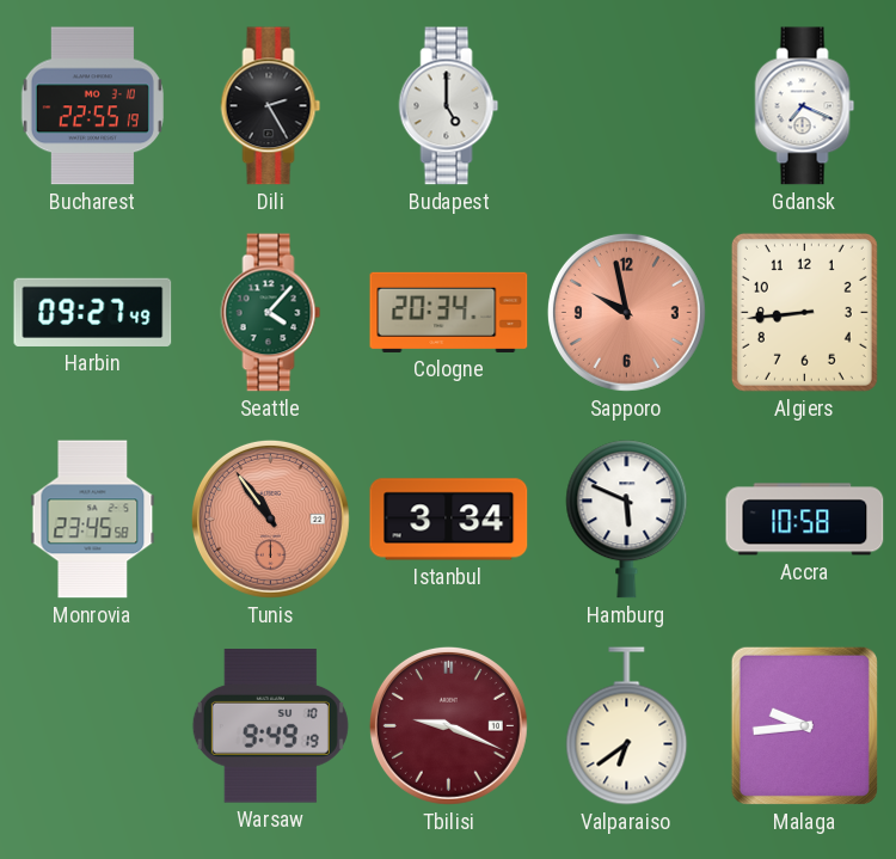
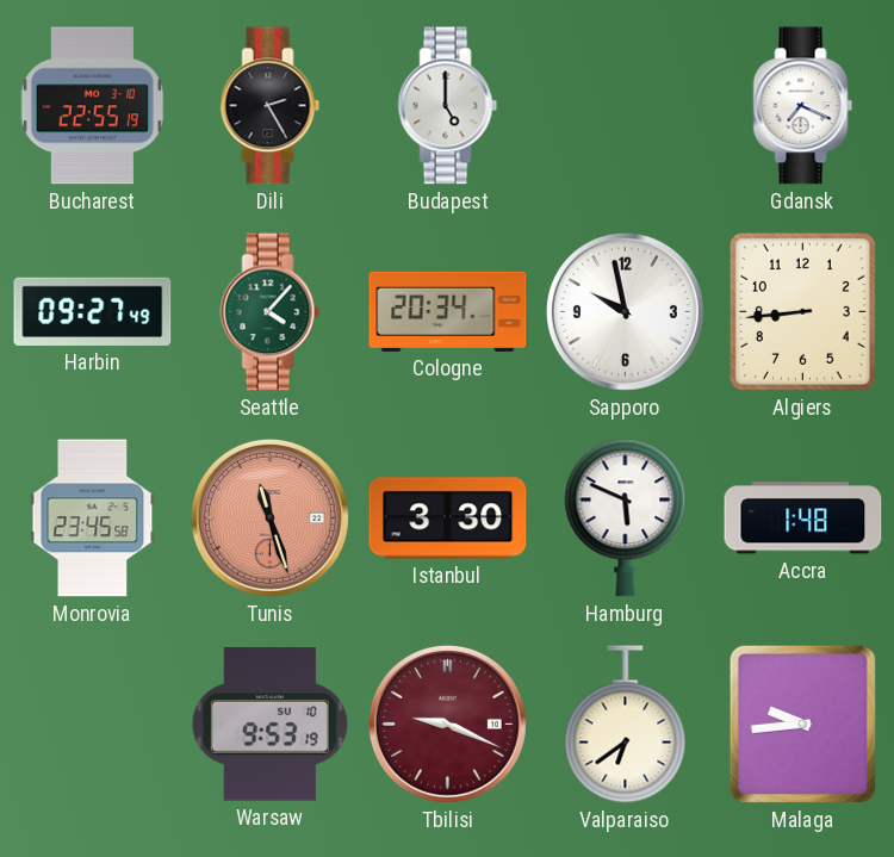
Sapporo dial: salmon -> white (625, 311)
Tunis: 10:54 -> 11:27 (269, 517)
Istanbul: 3:34 -> 3:30 (448, 518)
Accra: 10:58 -> 1:48 (803, 518)
Warsaw: 9:49 -> 9:53 (269, 725)
